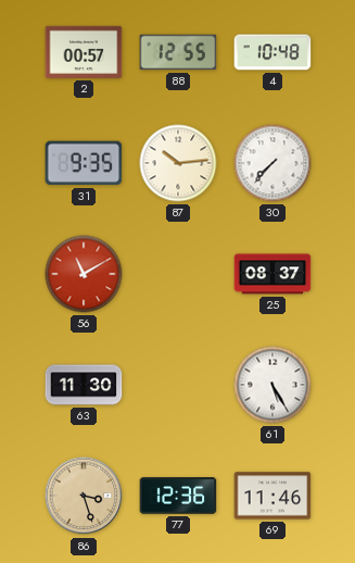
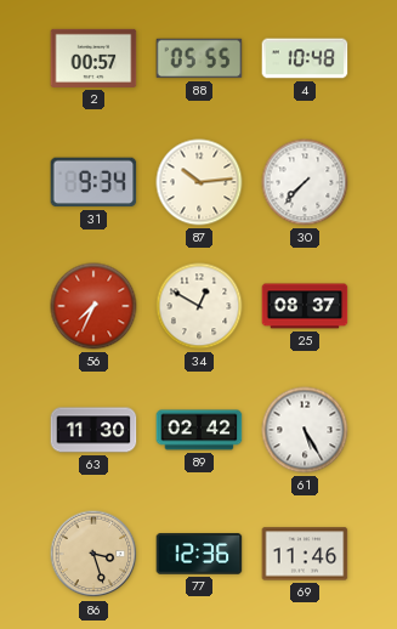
88: 12:55 -> 05:55 (199, 58)
31: 9:35 -> 9:34 (93, 182)
56: 11:10 -> 7:34 (93, 306)
34: none -> 12:50 (199, 306)
89: none -> 02:42 (199, 430)
